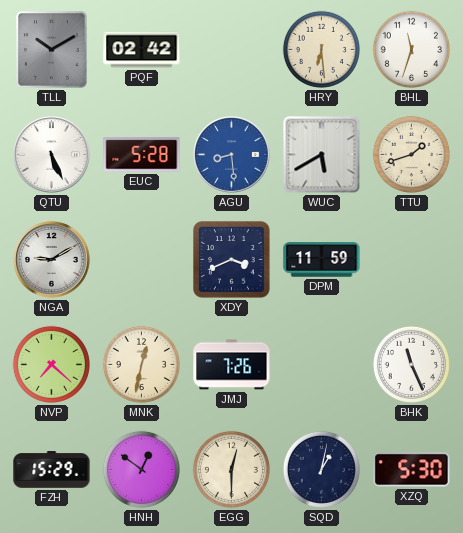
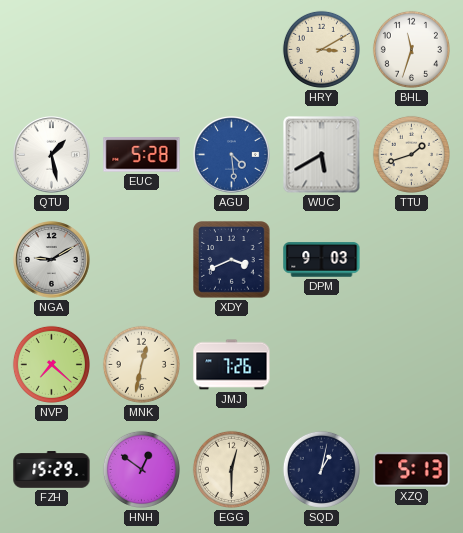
TLL: 10:10 -> none (52, 50)
PQF: 02:42 -> none (142, 50)
HRY: 6:29 -> 3:10 (321, 49)
QTU: 5:26 -> 1:28 (52, 155)
AGU: 8:29 -> 4:29 (232, 155)
DPM: 11:59 -> 9:03 (322, 260)
BHK: 11:26 -> none (411, 364)
XZQ: 5:30 -> 5:13 (412, 470)
